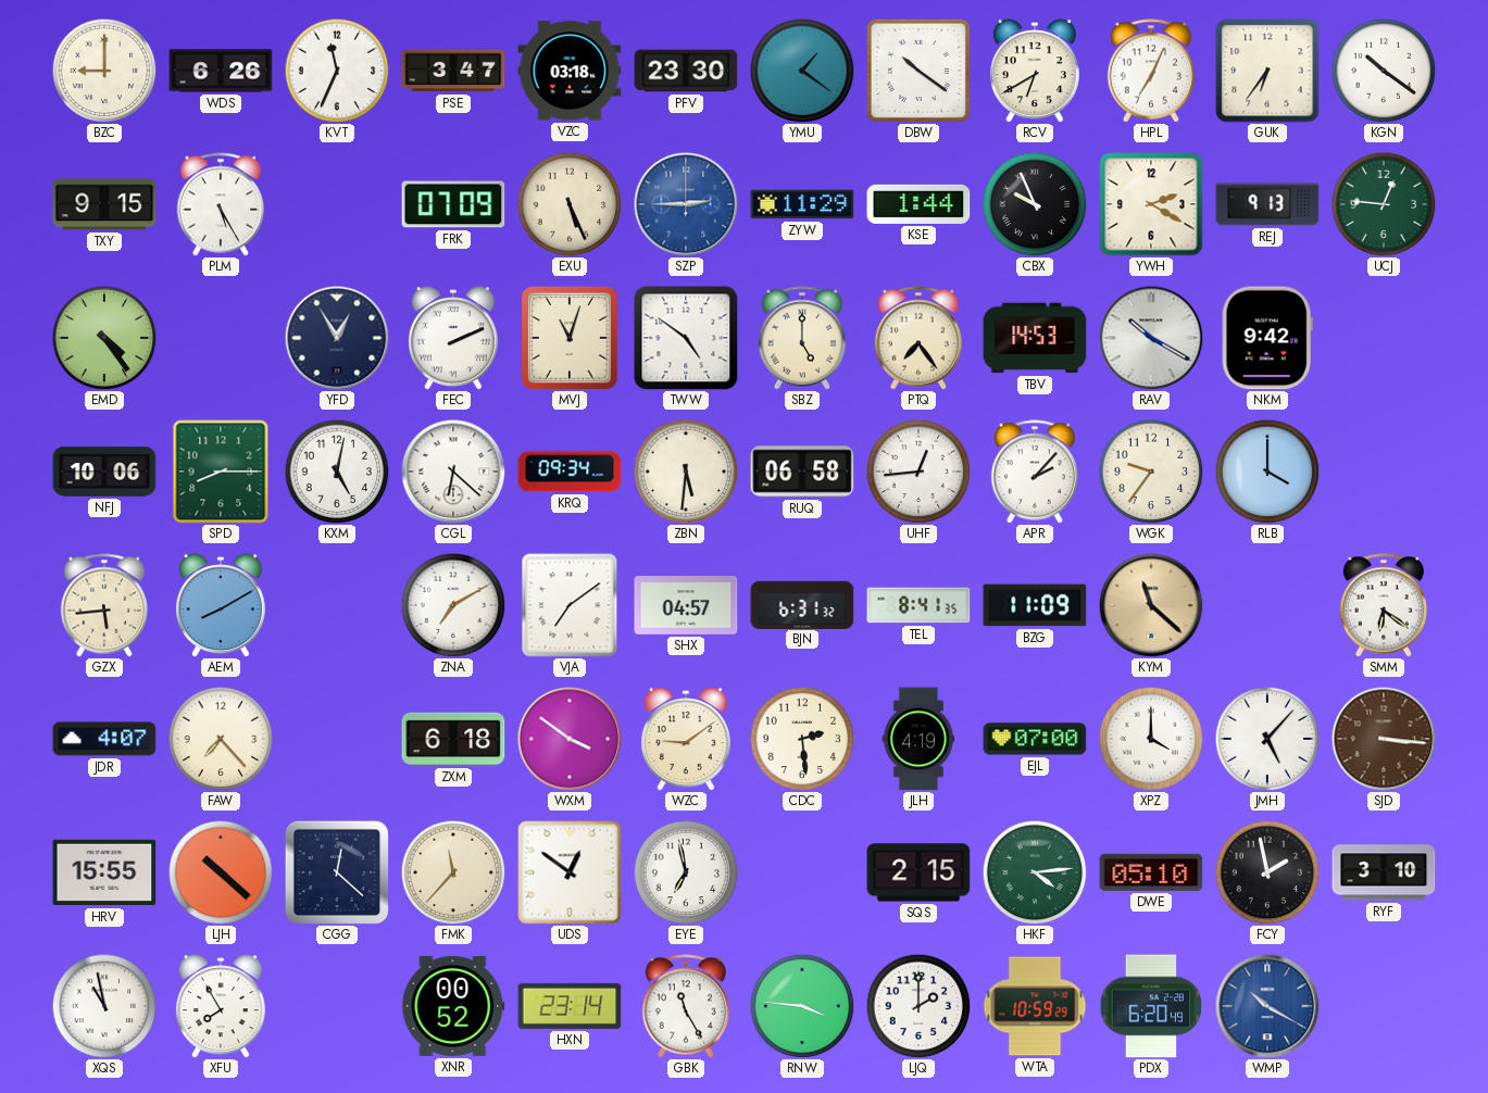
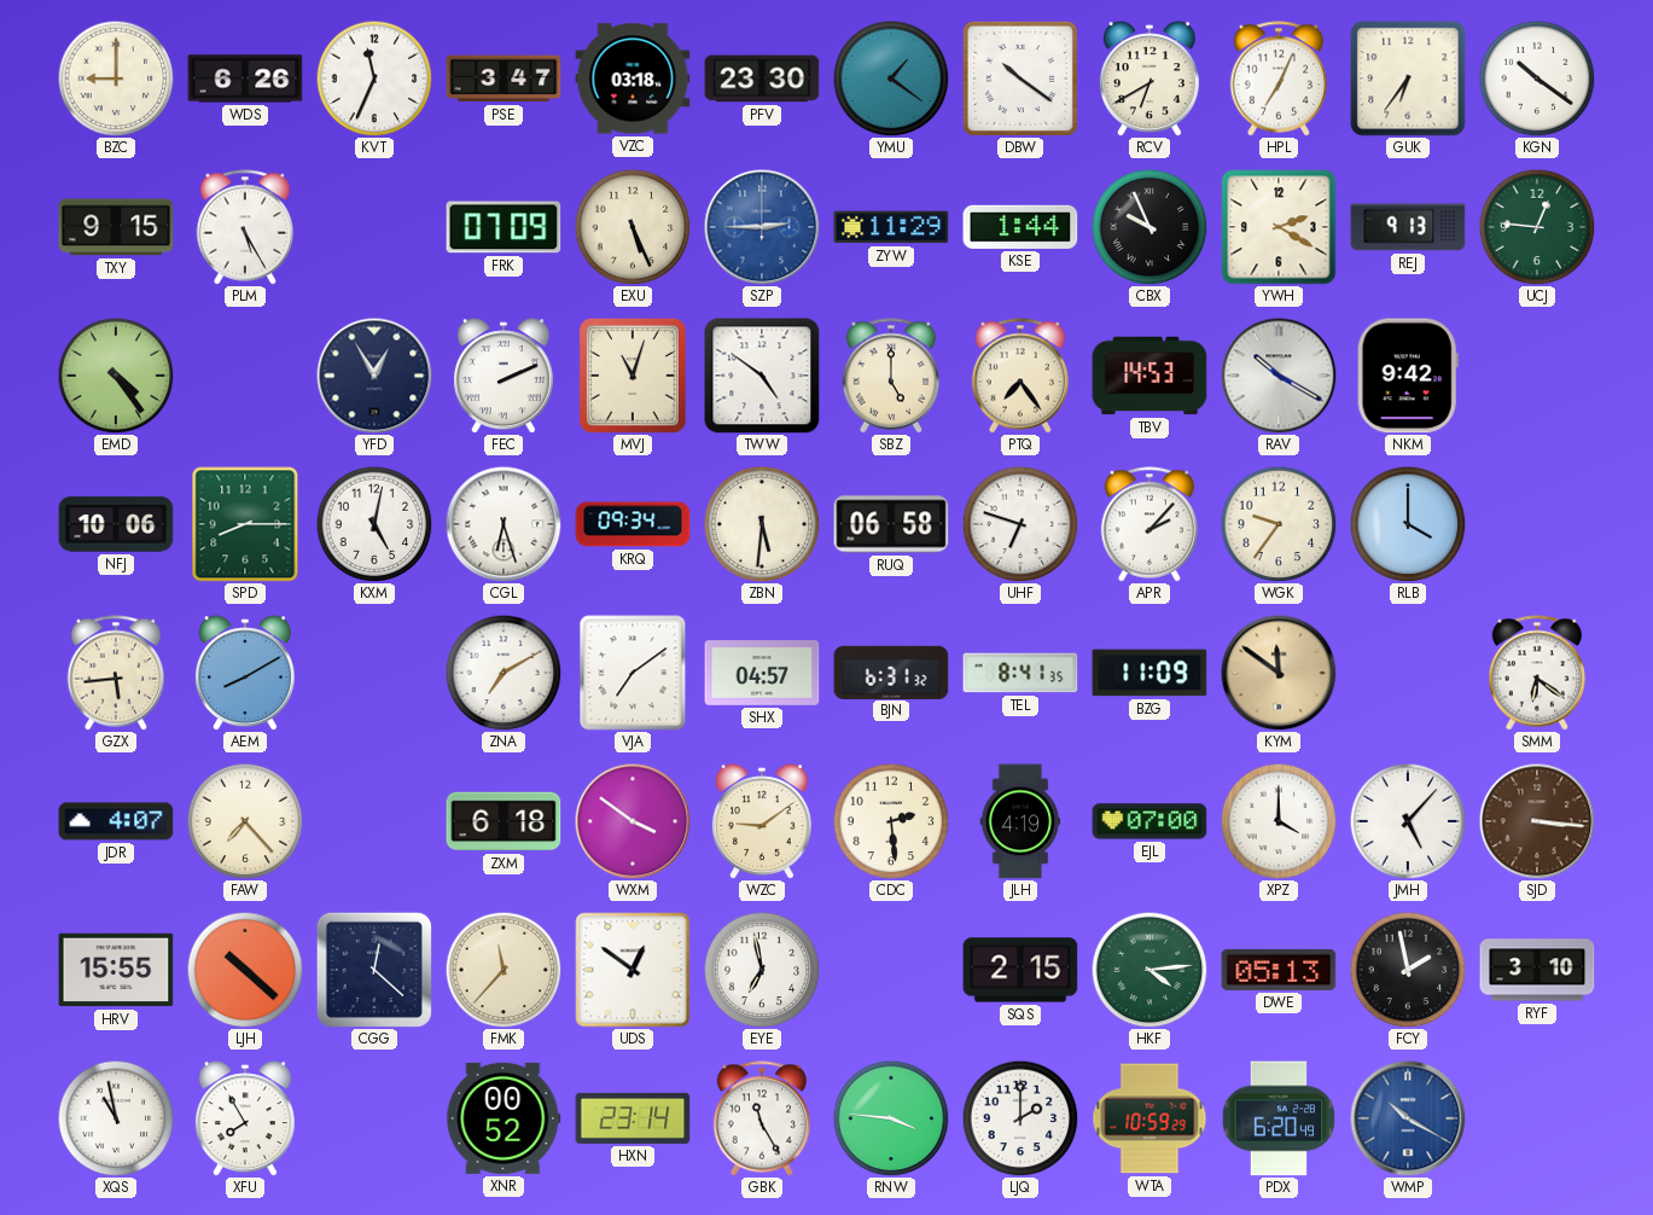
CGL: 6:22 -> 6:27 (504, 524)
UHF: 12:44 -> 6:48 (1020, 524)
KYM: 11:22 -> 11:51 (1279, 673)
DWE: 05:10 -> 05:13 (1279, 970)
